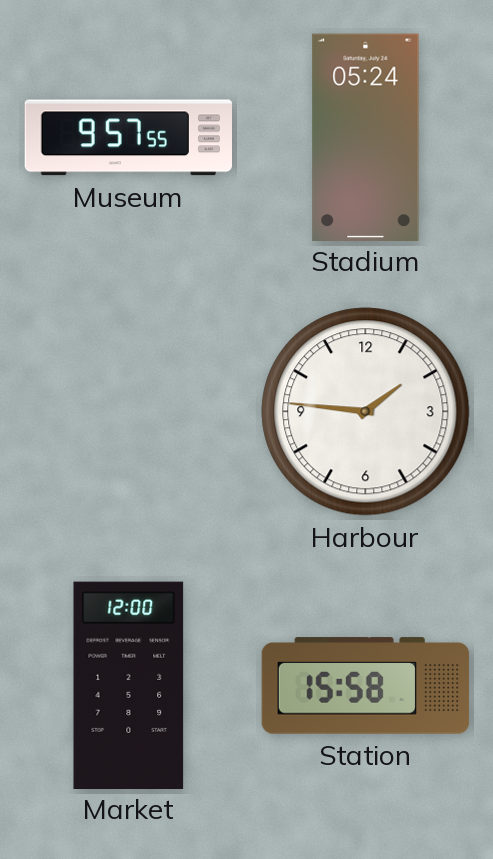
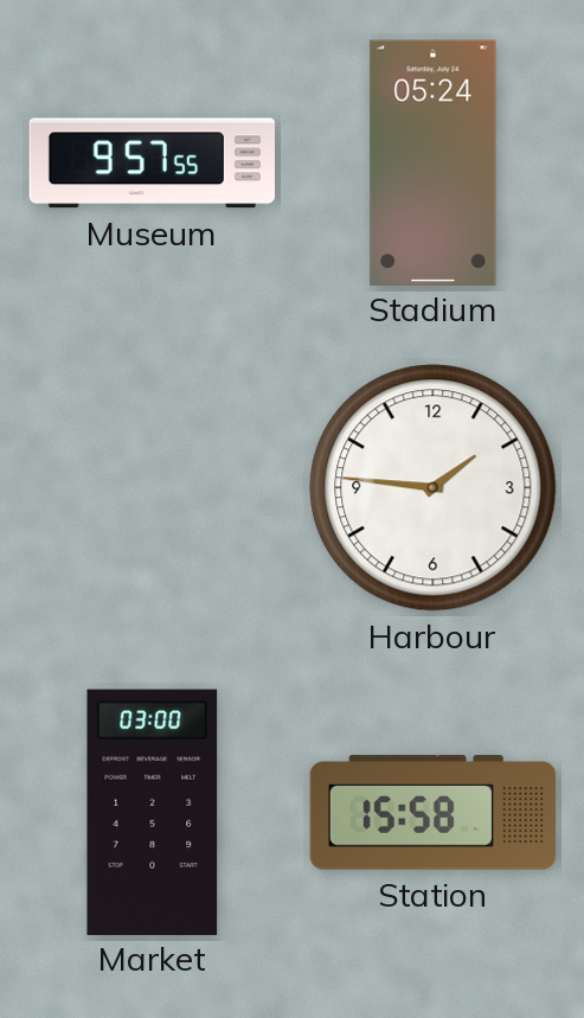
Market: 12:00 -> 03:00 (153, 812)
